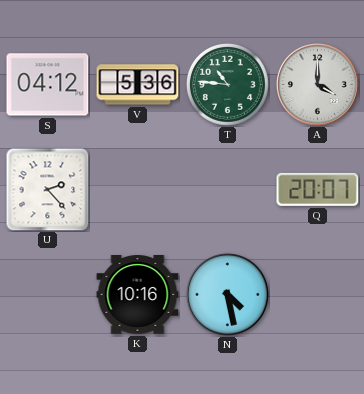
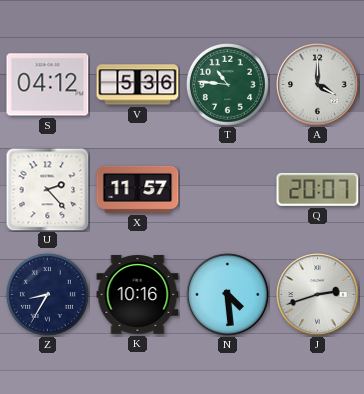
X: none -> 11:57 (138, 189)
Z: none -> 8:35 (47, 294)
N: 4:28 -> 4:29 (228, 295)
J: none -> 2:42 (318, 295)
